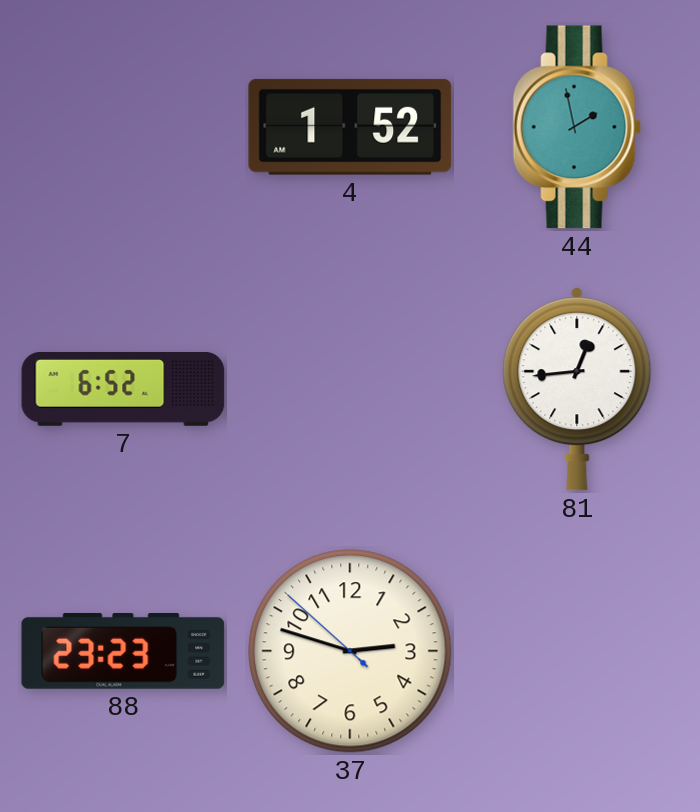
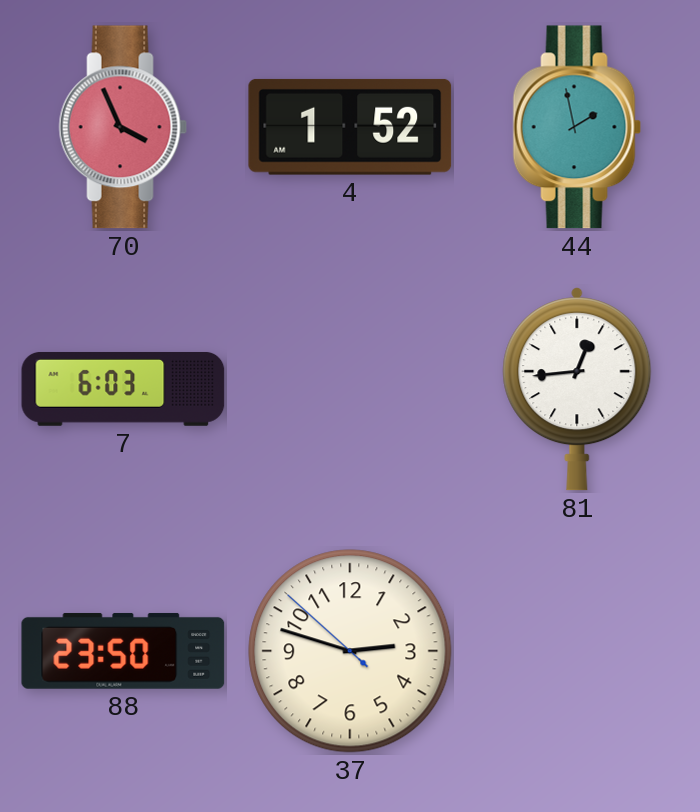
70: none -> 3:56 (123, 127)
7: 6:52 -> 6:03 (123, 389)
88: 23:23 -> 23:50 (123, 651)
